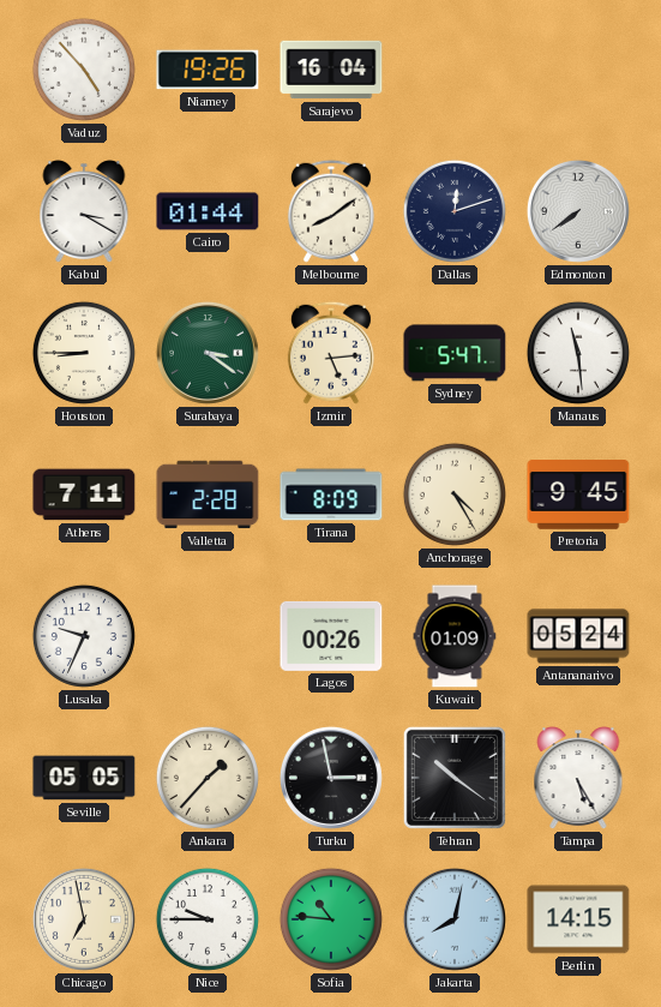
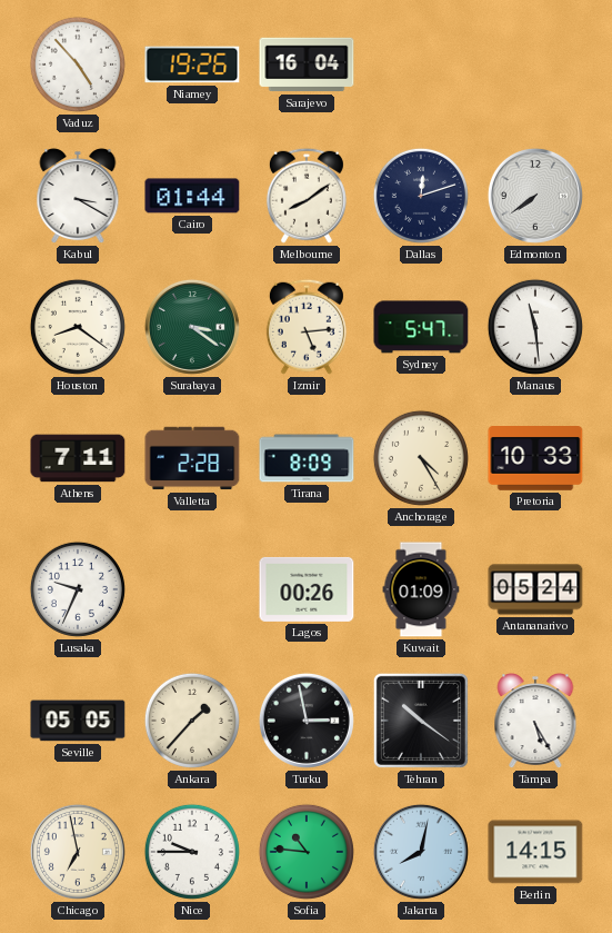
Houston: 8:45 -> 8:21 (78, 327)
Pretoria: 9:45 -> 10:33 (535, 459)
